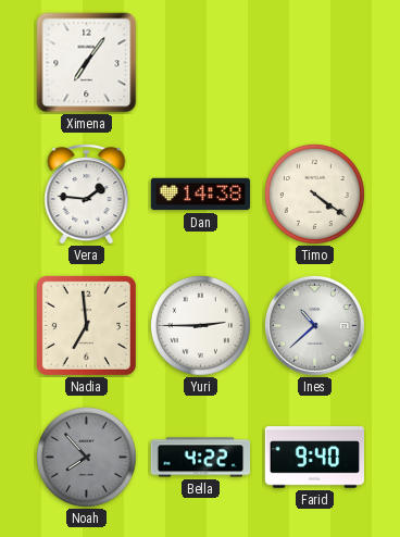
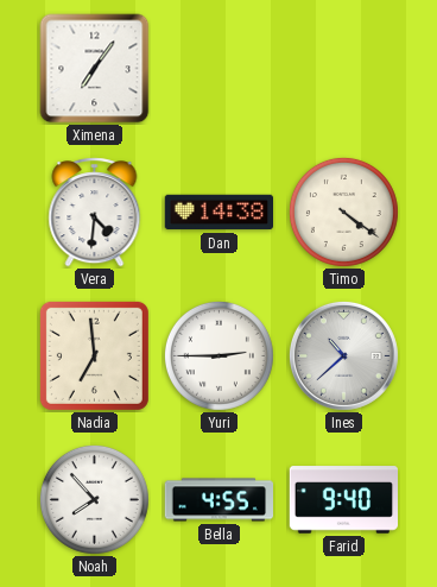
Vera: 1:46 -> 4:31 (95, 213)
Noah dial: grey -> white (94, 499)
Bella: 4:22 -> 4:55 (218, 500)
